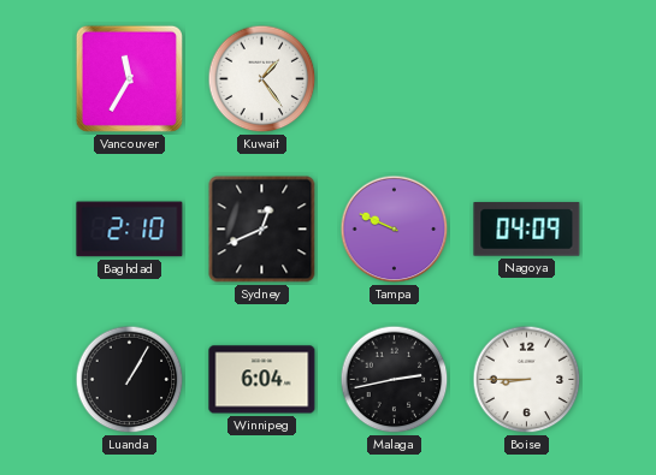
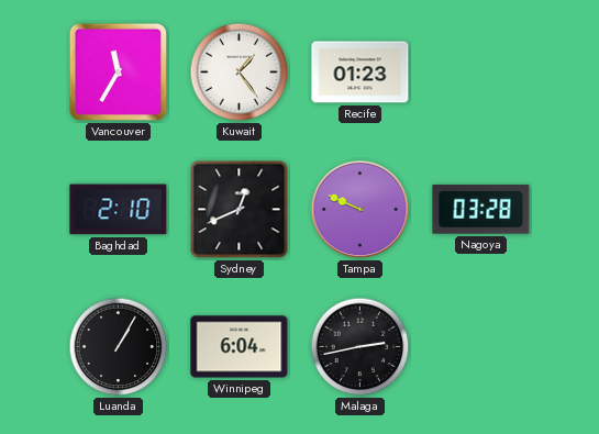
Recife: none -> 01:23 (360, 73)
Nagoya: 04:09 -> 03:28 (481, 210)
Boise: 8:45 -> none (527, 380)
